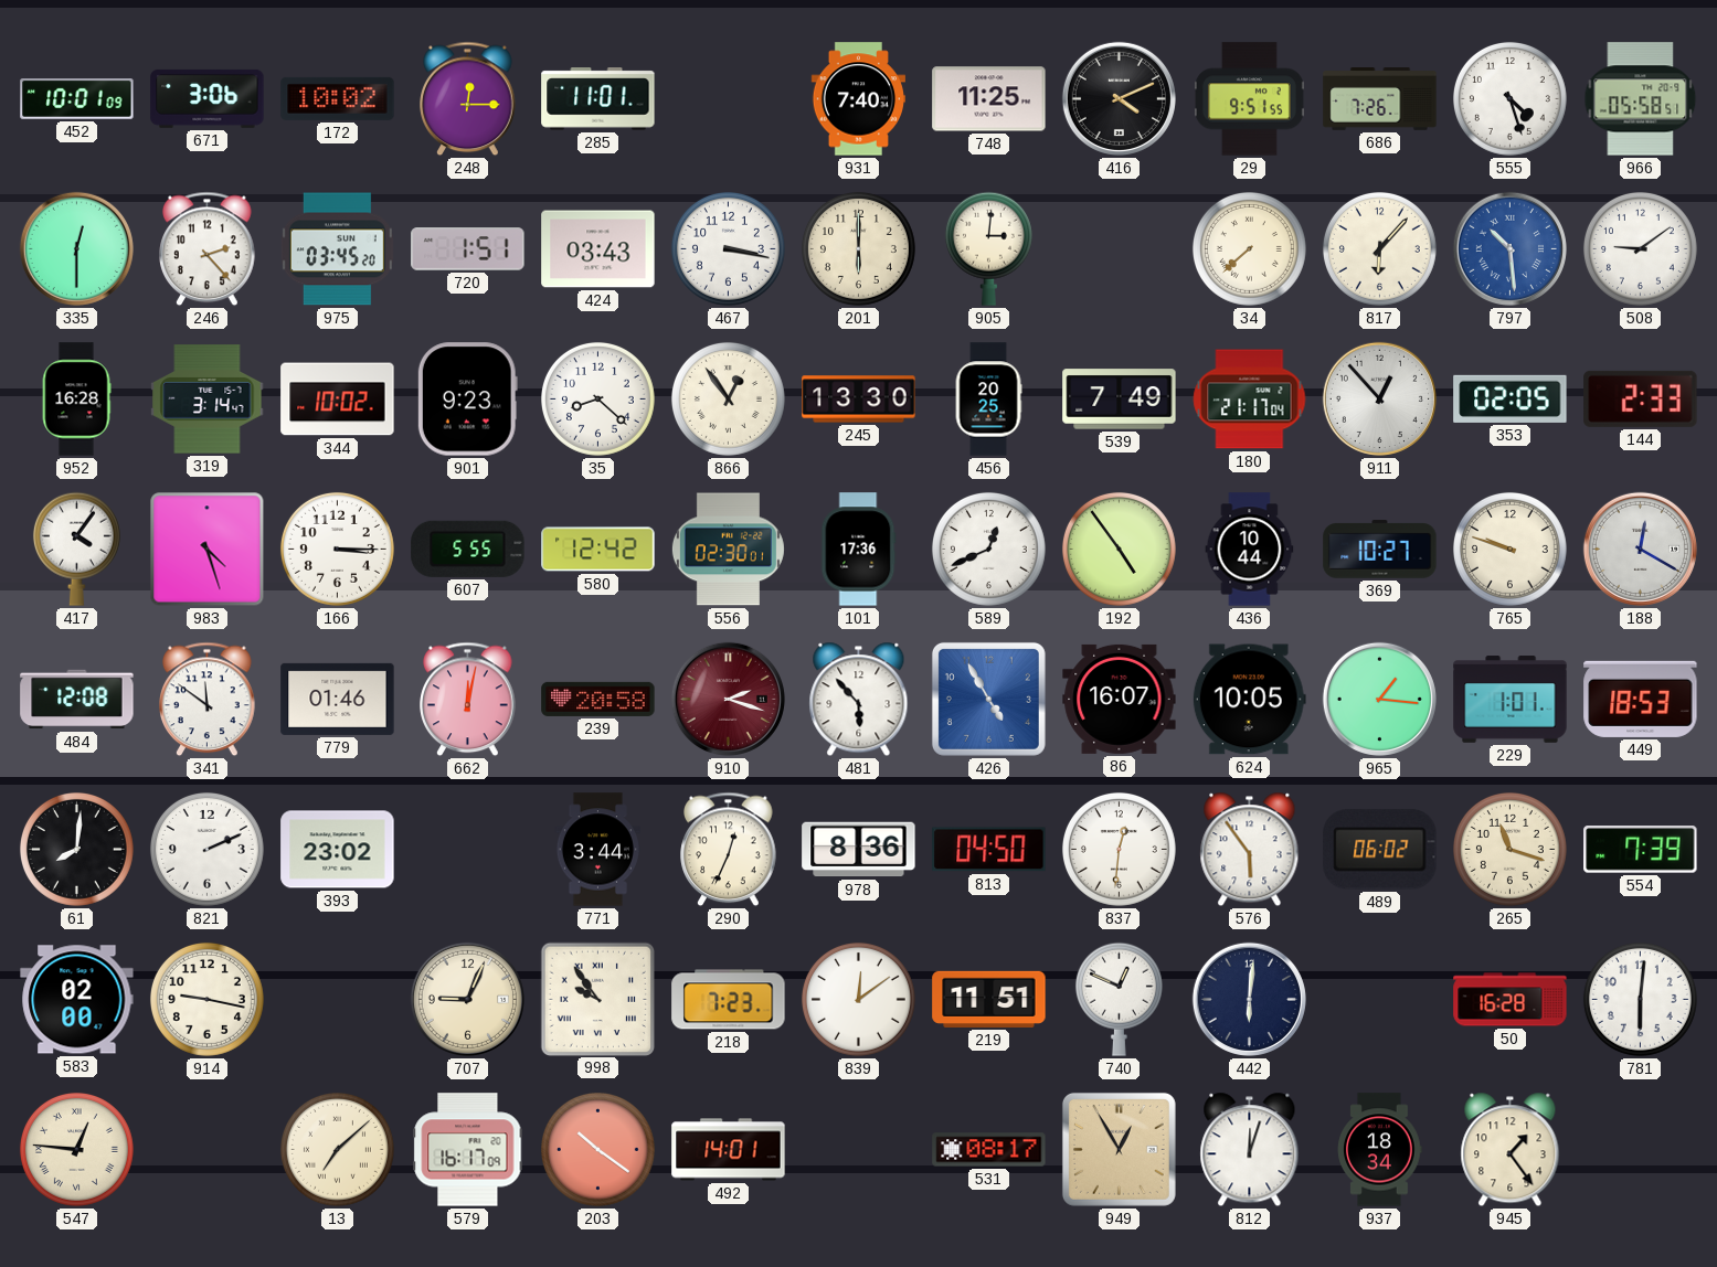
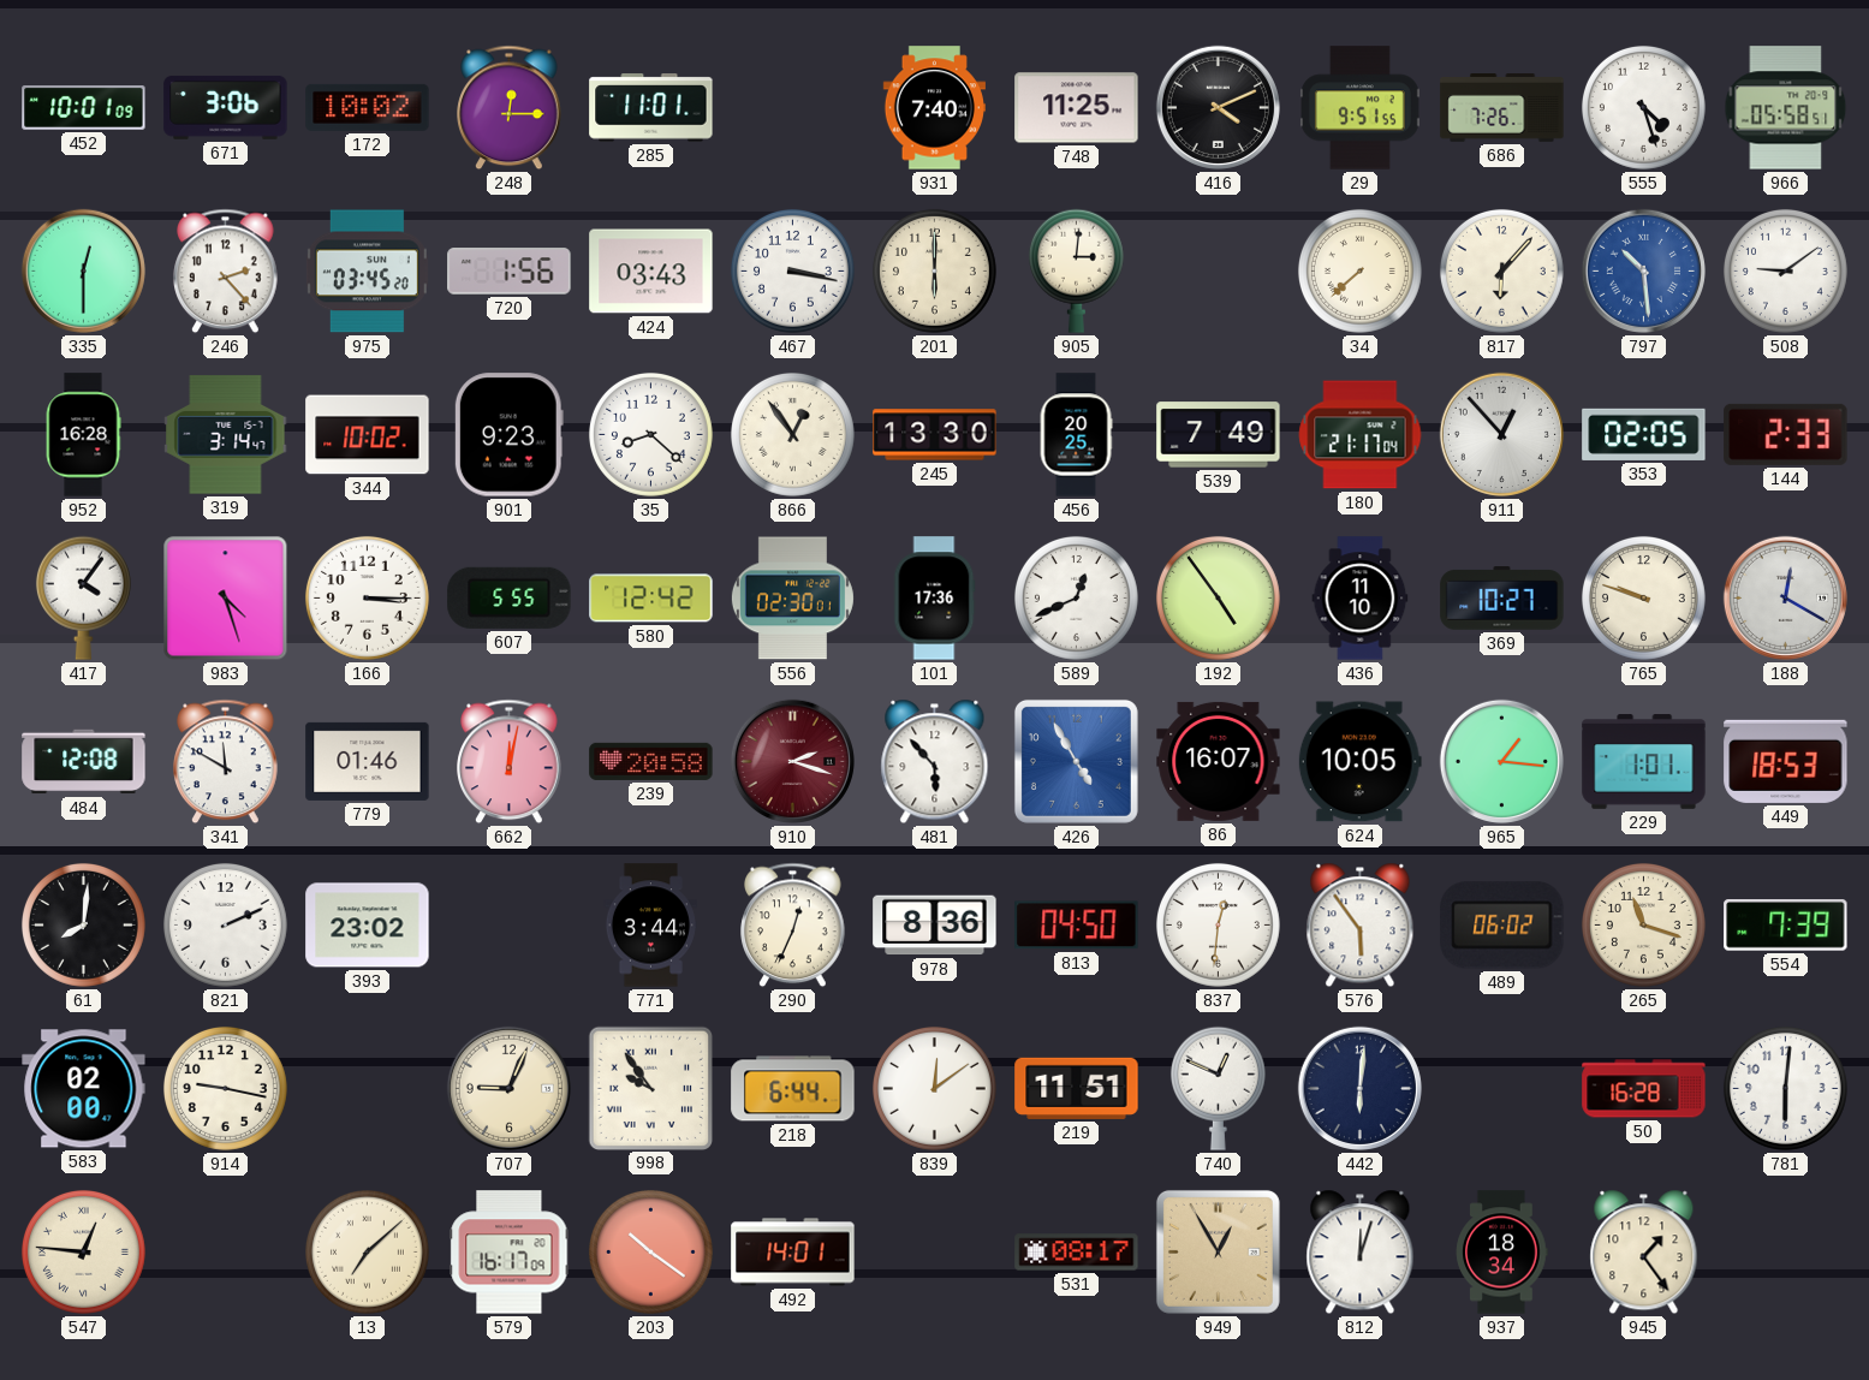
720: 1:51 -> 1:56 (510, 272)
436: 10:44 -> 11:10 (1361, 599)
341: 11:51 -> 11:50 (226, 762)
218: 7:23 -> 6:44 (793, 1089)
